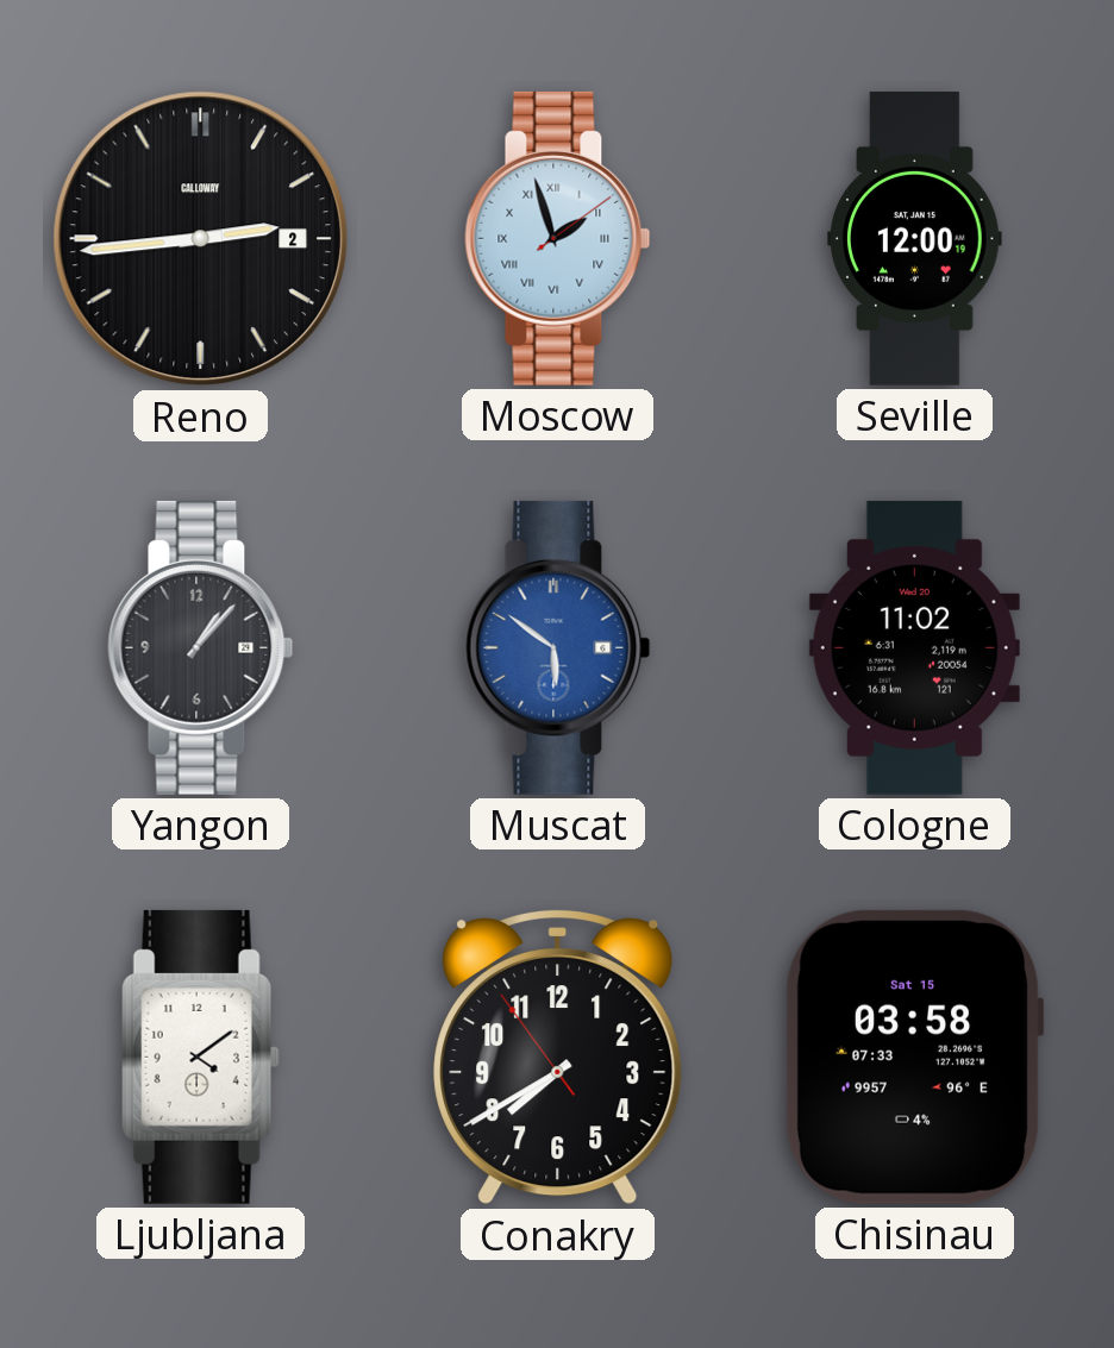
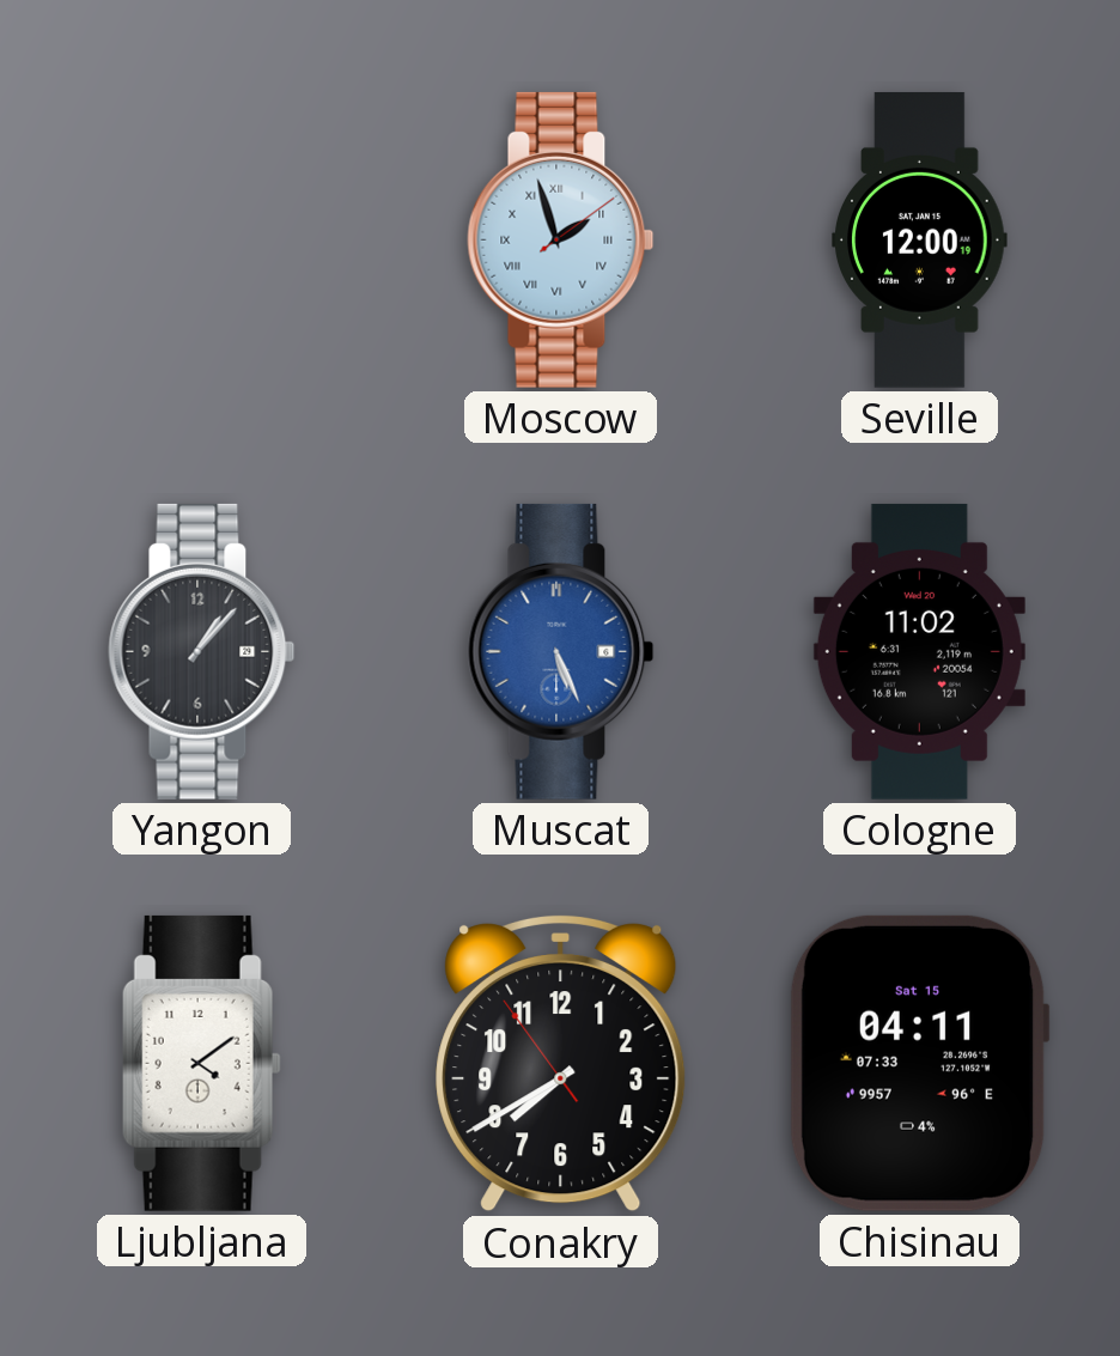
Reno: 2:44 -> none (201, 239)
Muscat: 5:51 -> 5:26 (561, 651)
Chisinau: 03:58 -> 04:11 (919, 1063)
